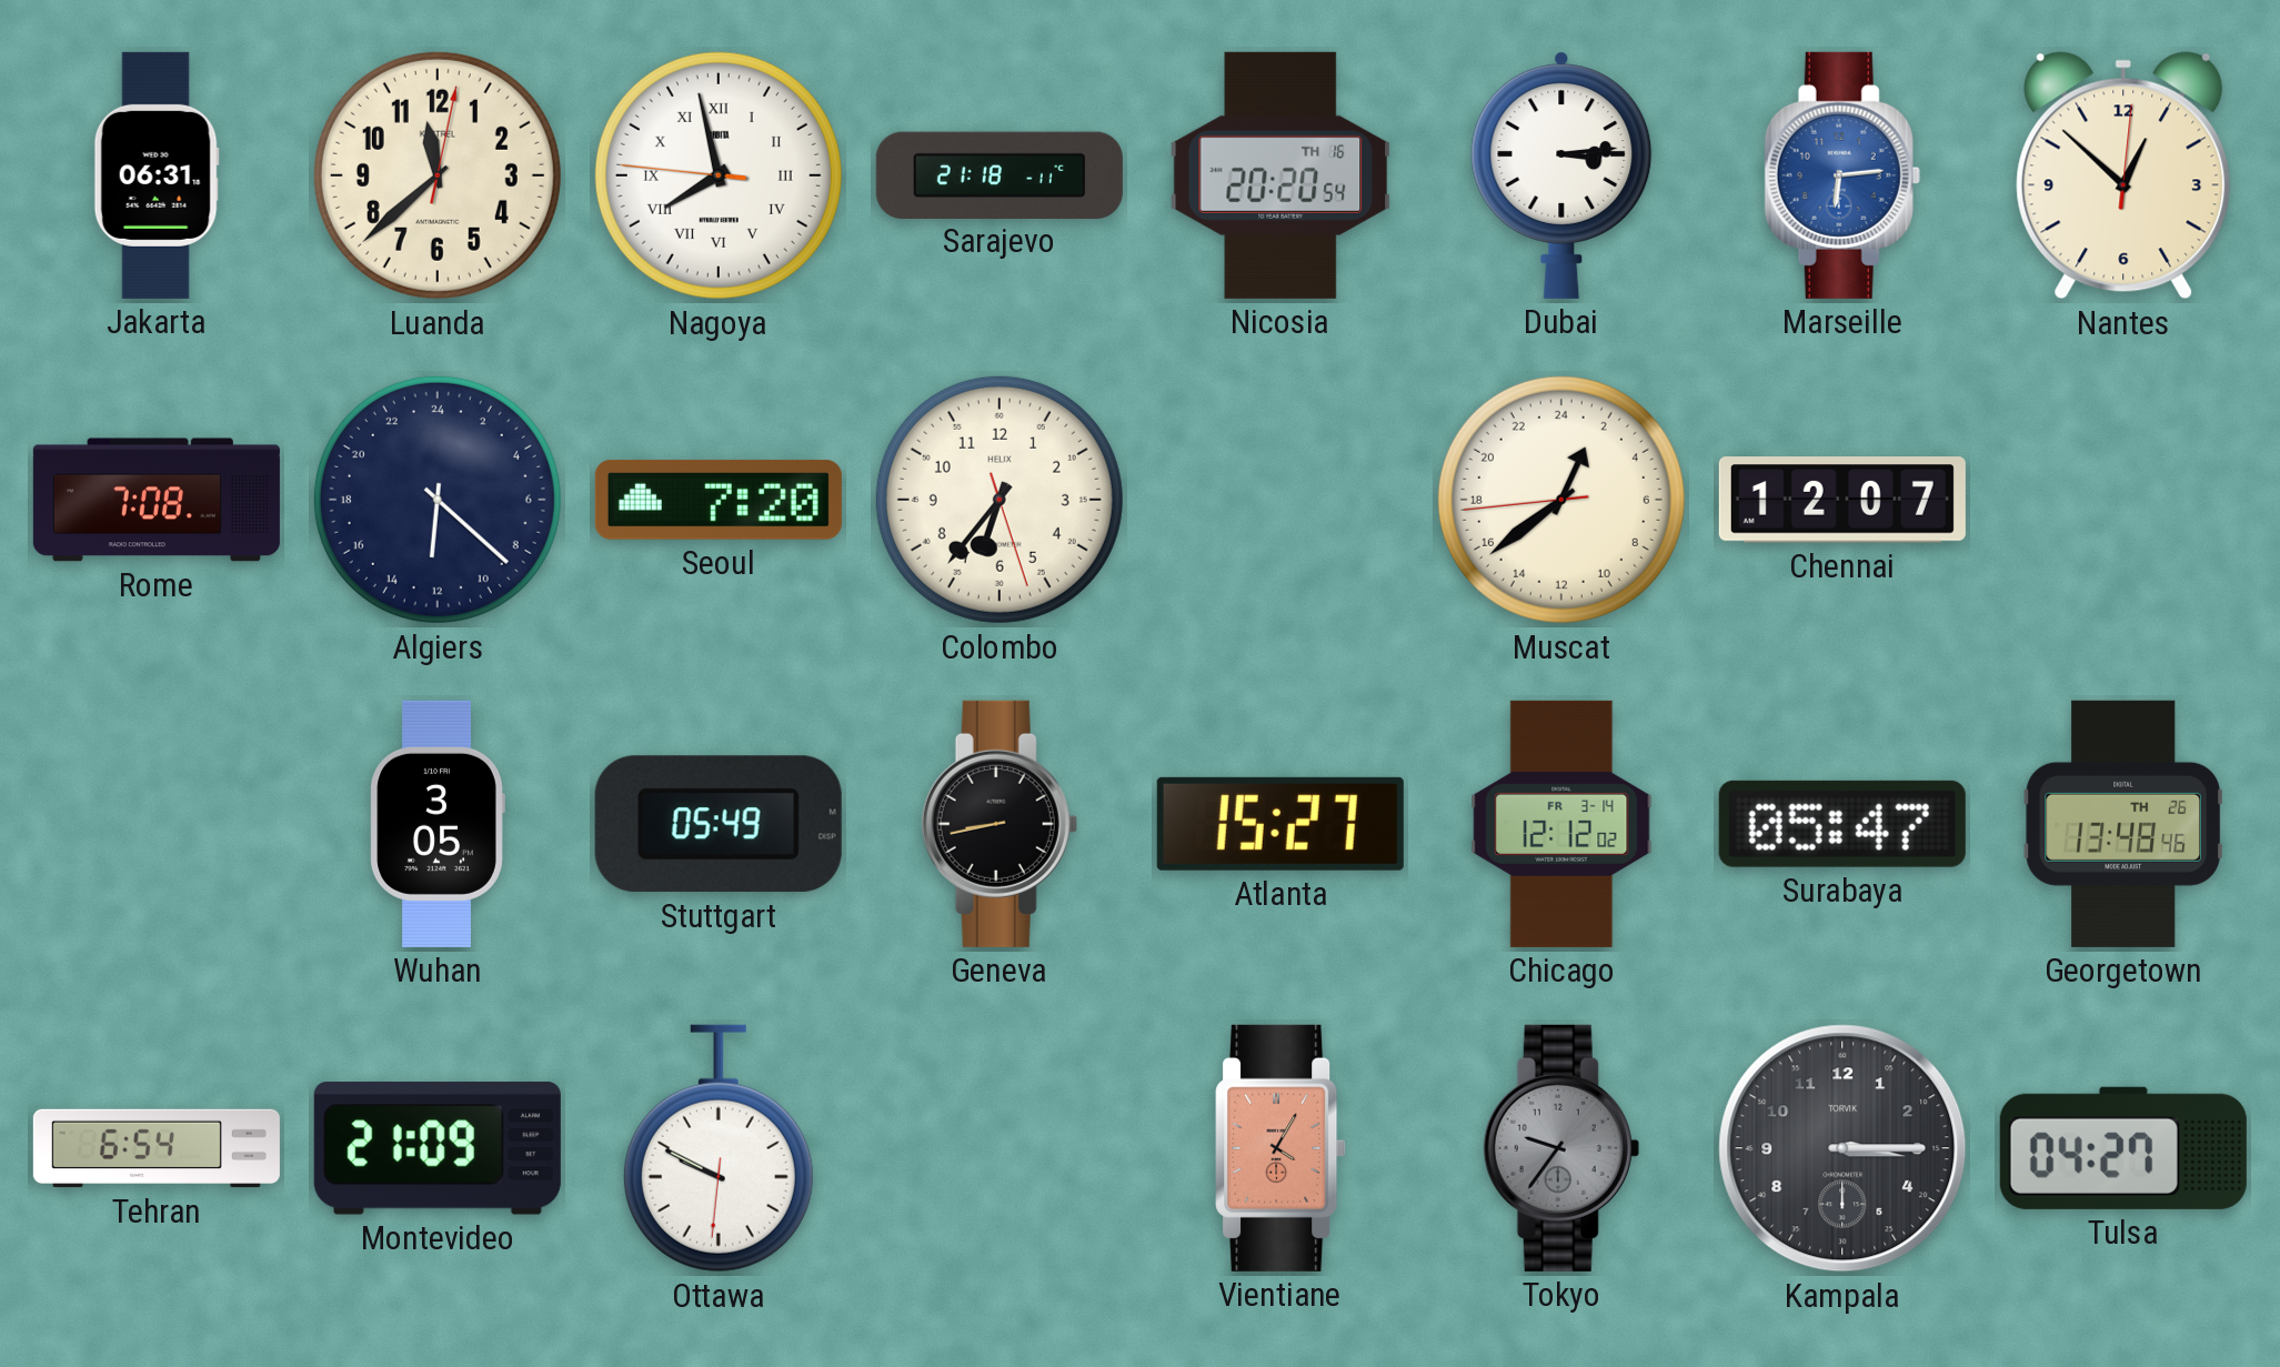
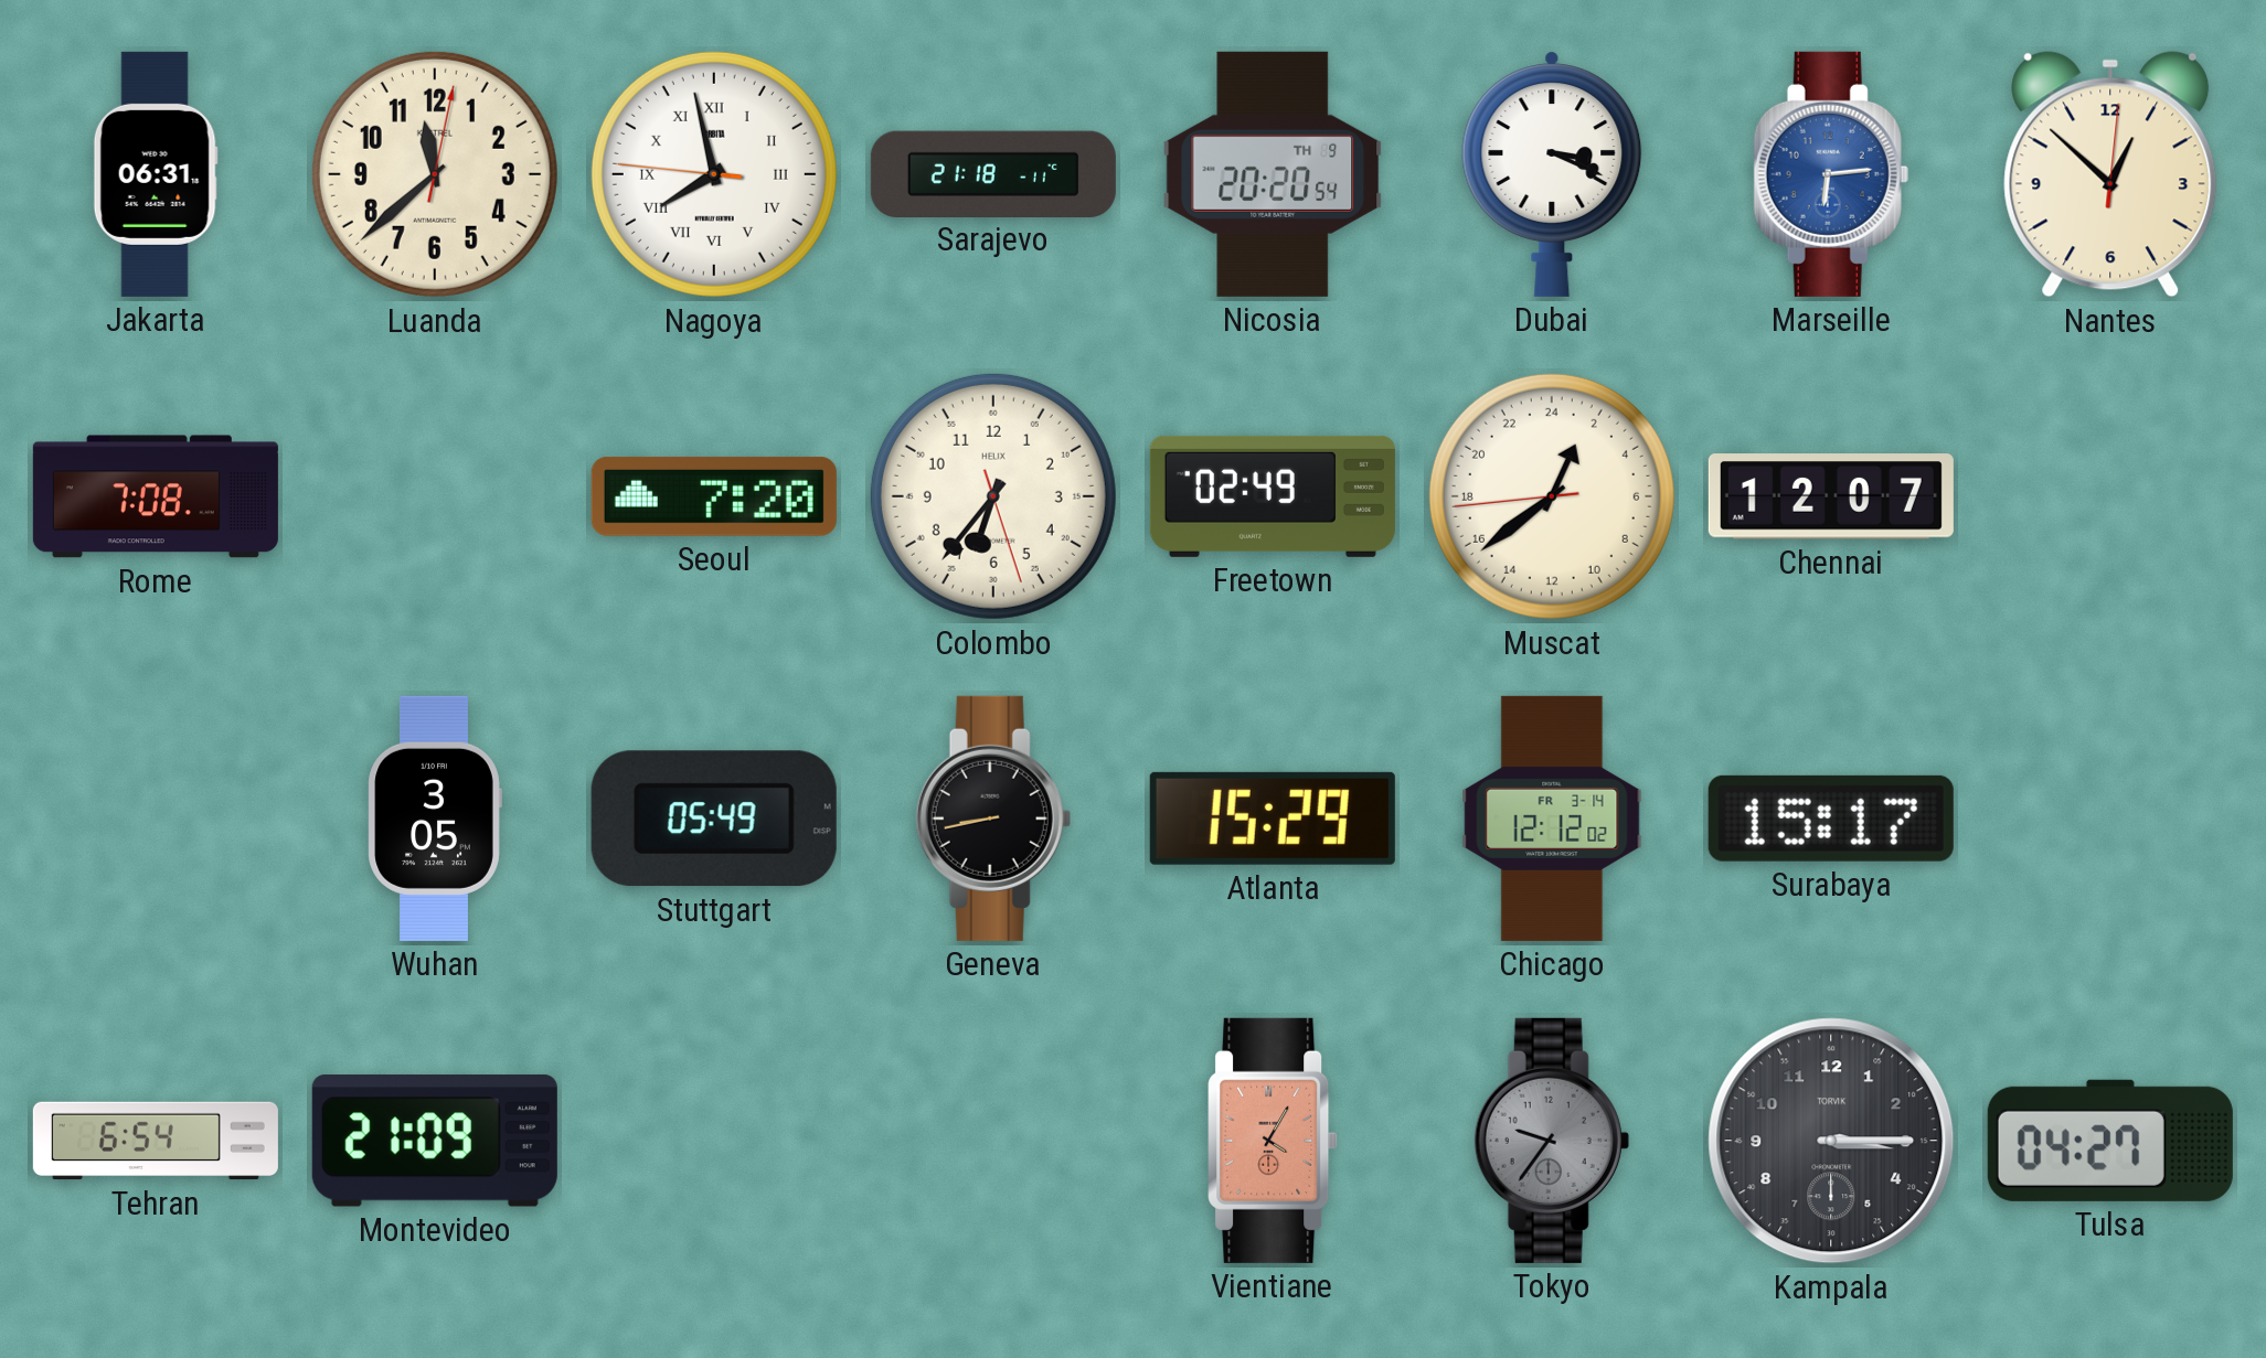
Nicosia date: TH 16 -> TH 9 (1273, 174)
Dubai: 3:14 -> 3:19 (1552, 174)
Algiers: 12:22 -> none (438, 500)
Freetown: none -> 02:49 (1273, 496)
Atlanta: 15:27 -> 15:29 (1273, 819)
Surabaya: 05:47 -> 15:17 (1831, 819)
Georgetown: 13:48 -> none (2123, 824)
Ottawa: 9:49 -> none (719, 1148)
